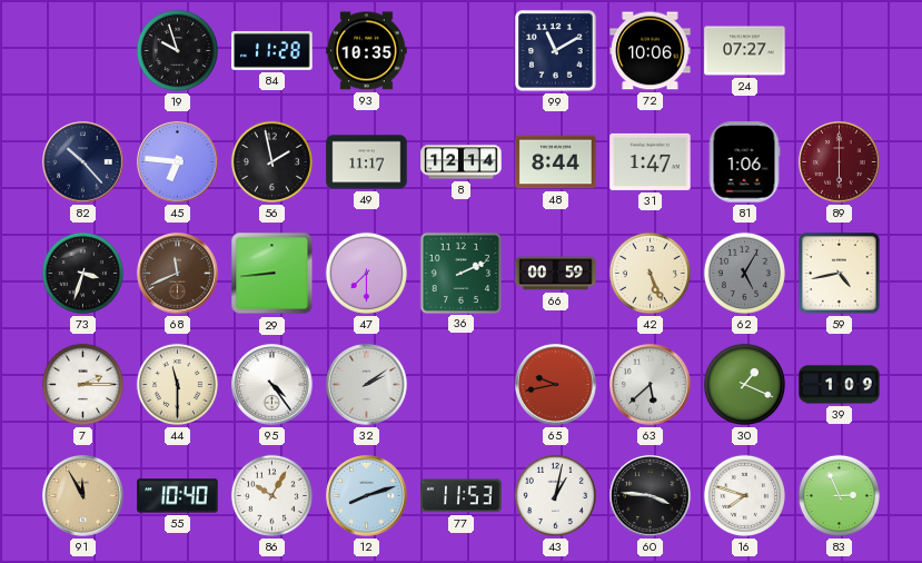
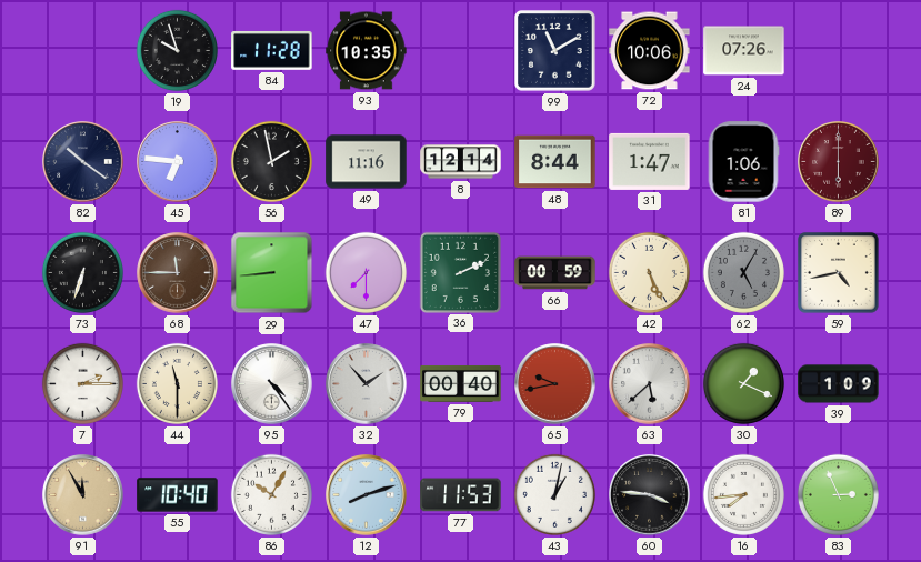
24: 07:27 -> 07:26 (744, 51)
82: 10:23 -> 10:21 (83, 162)
49: 11:17 -> 11:16 (367, 162)
73: 3:33 -> 6:33 (82, 272)
68: 11:41 -> 11:45 (178, 273)
32: 2:09 -> 1:53 (367, 384)
79: none -> 00:40 (461, 383)
16: 7:48 -> 7:44 (743, 494)
